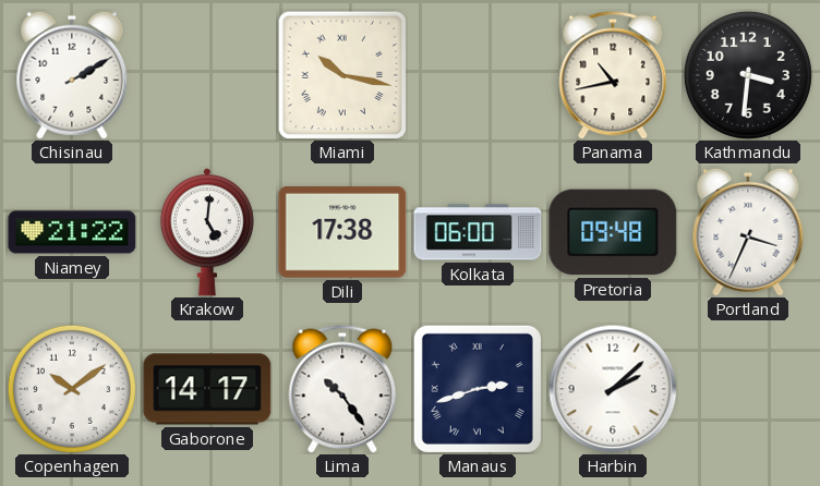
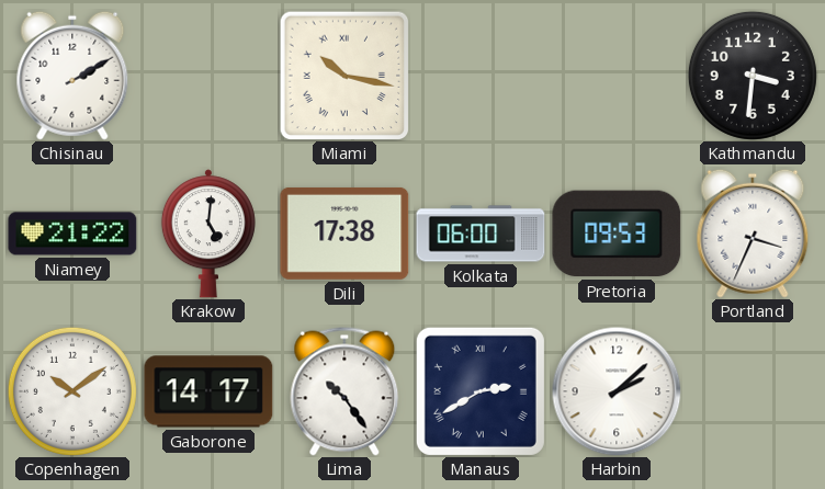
Panama: 10:43 -> none (613, 75)
Pretoria: 09:48 -> 09:53 (617, 234)
Manaus: 2:42 -> 2:40 (481, 391)
